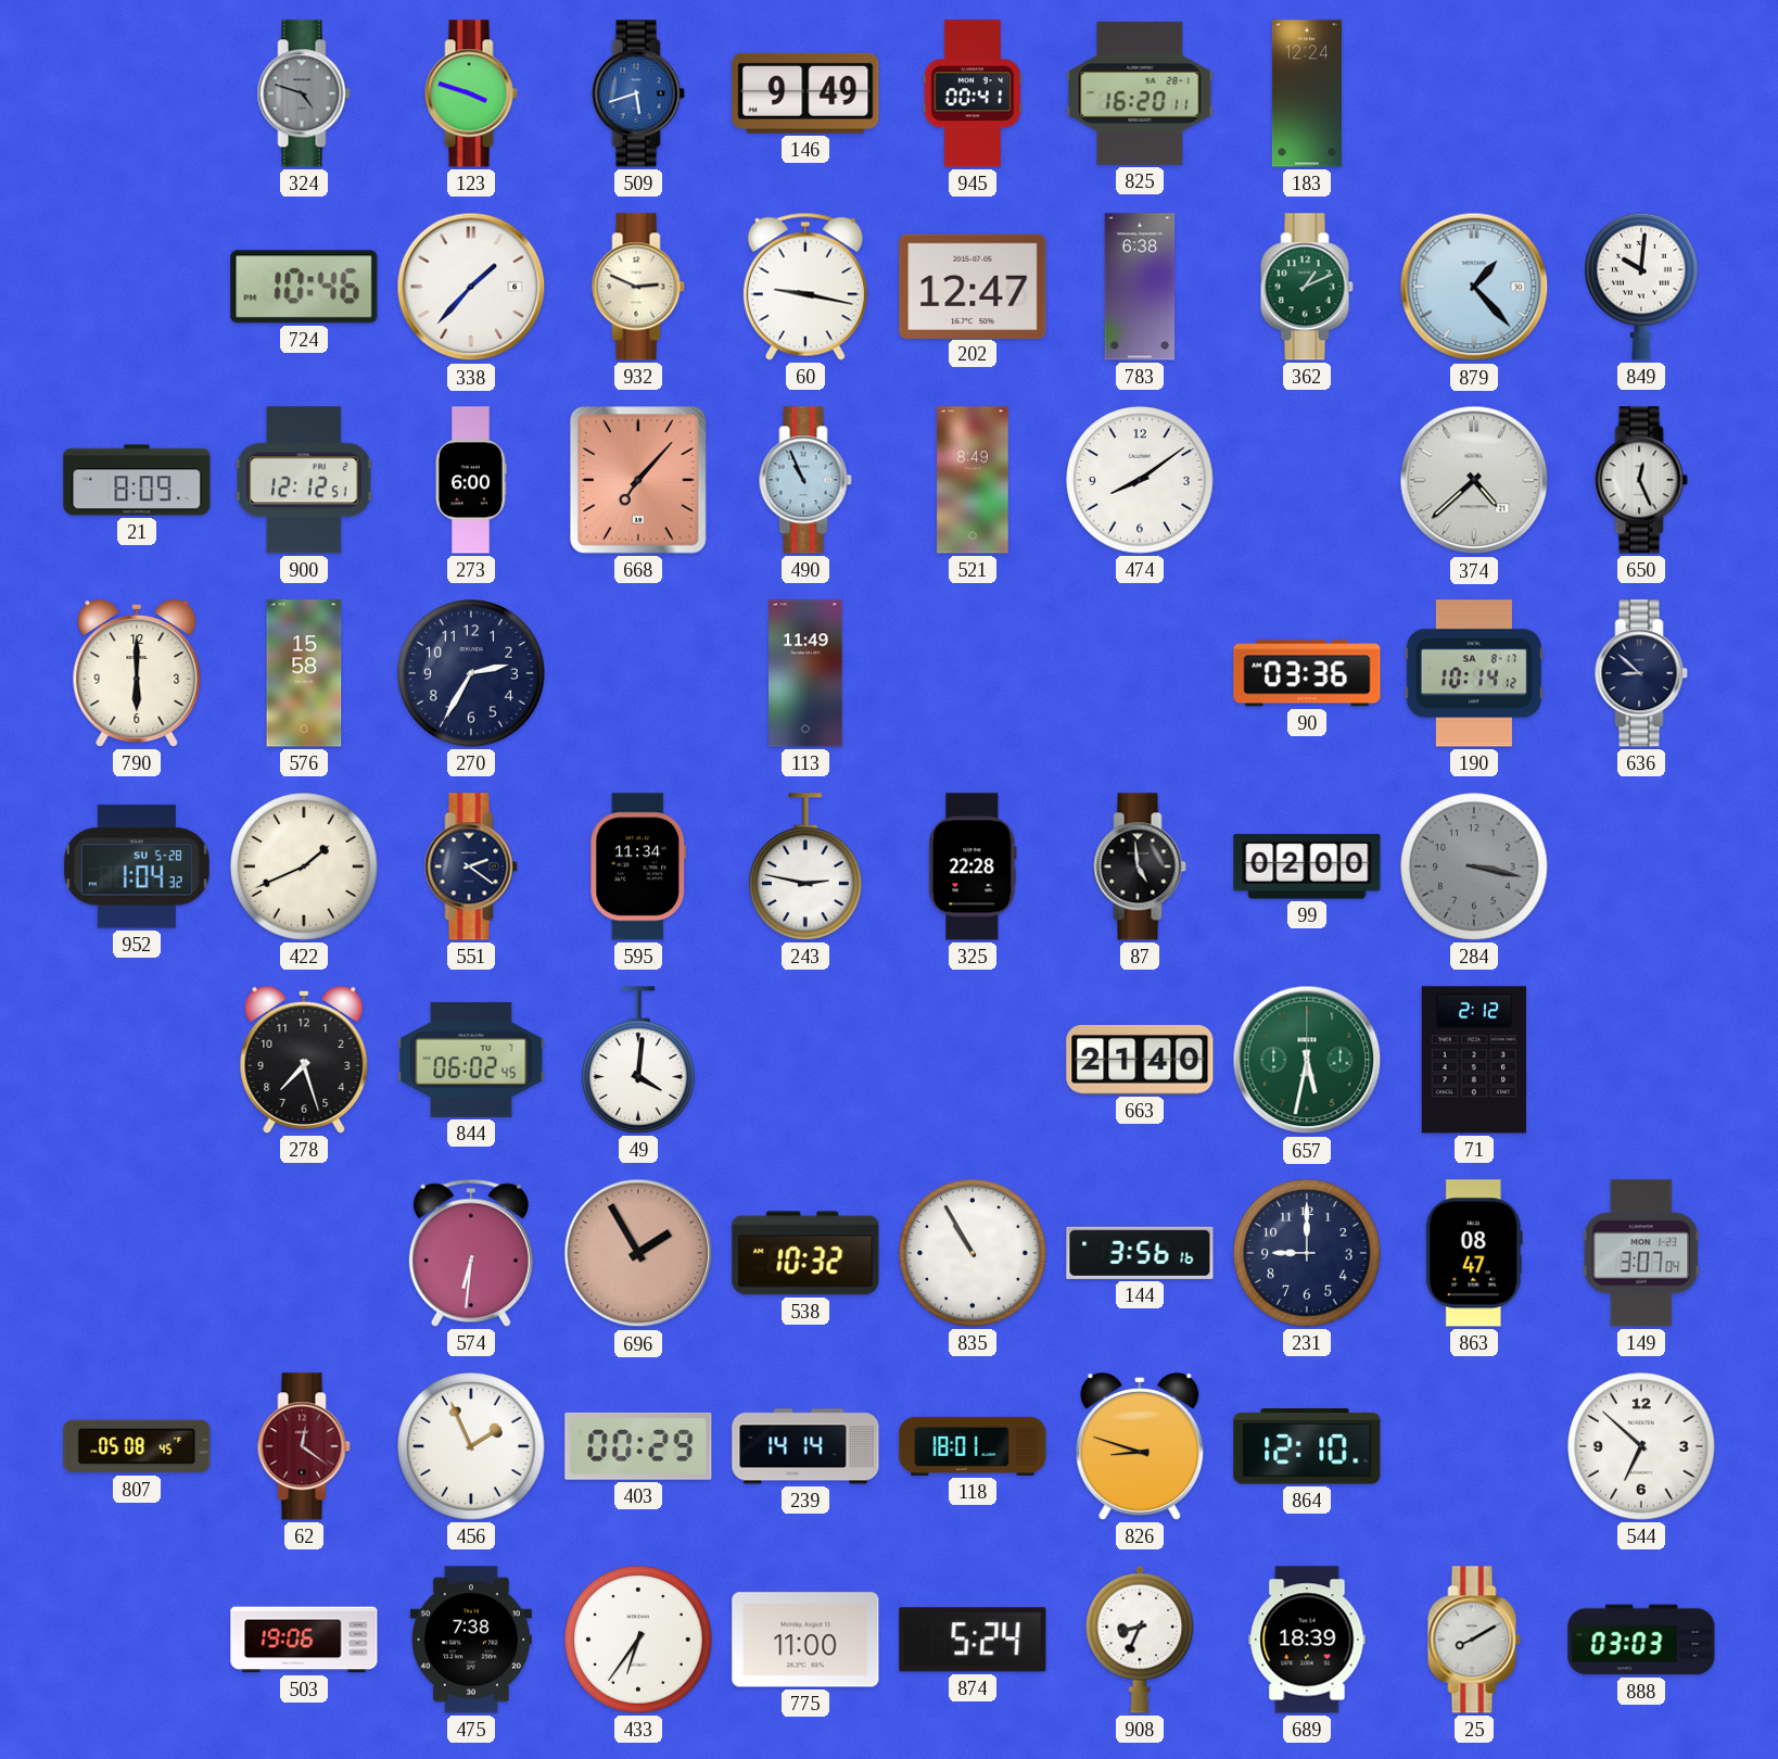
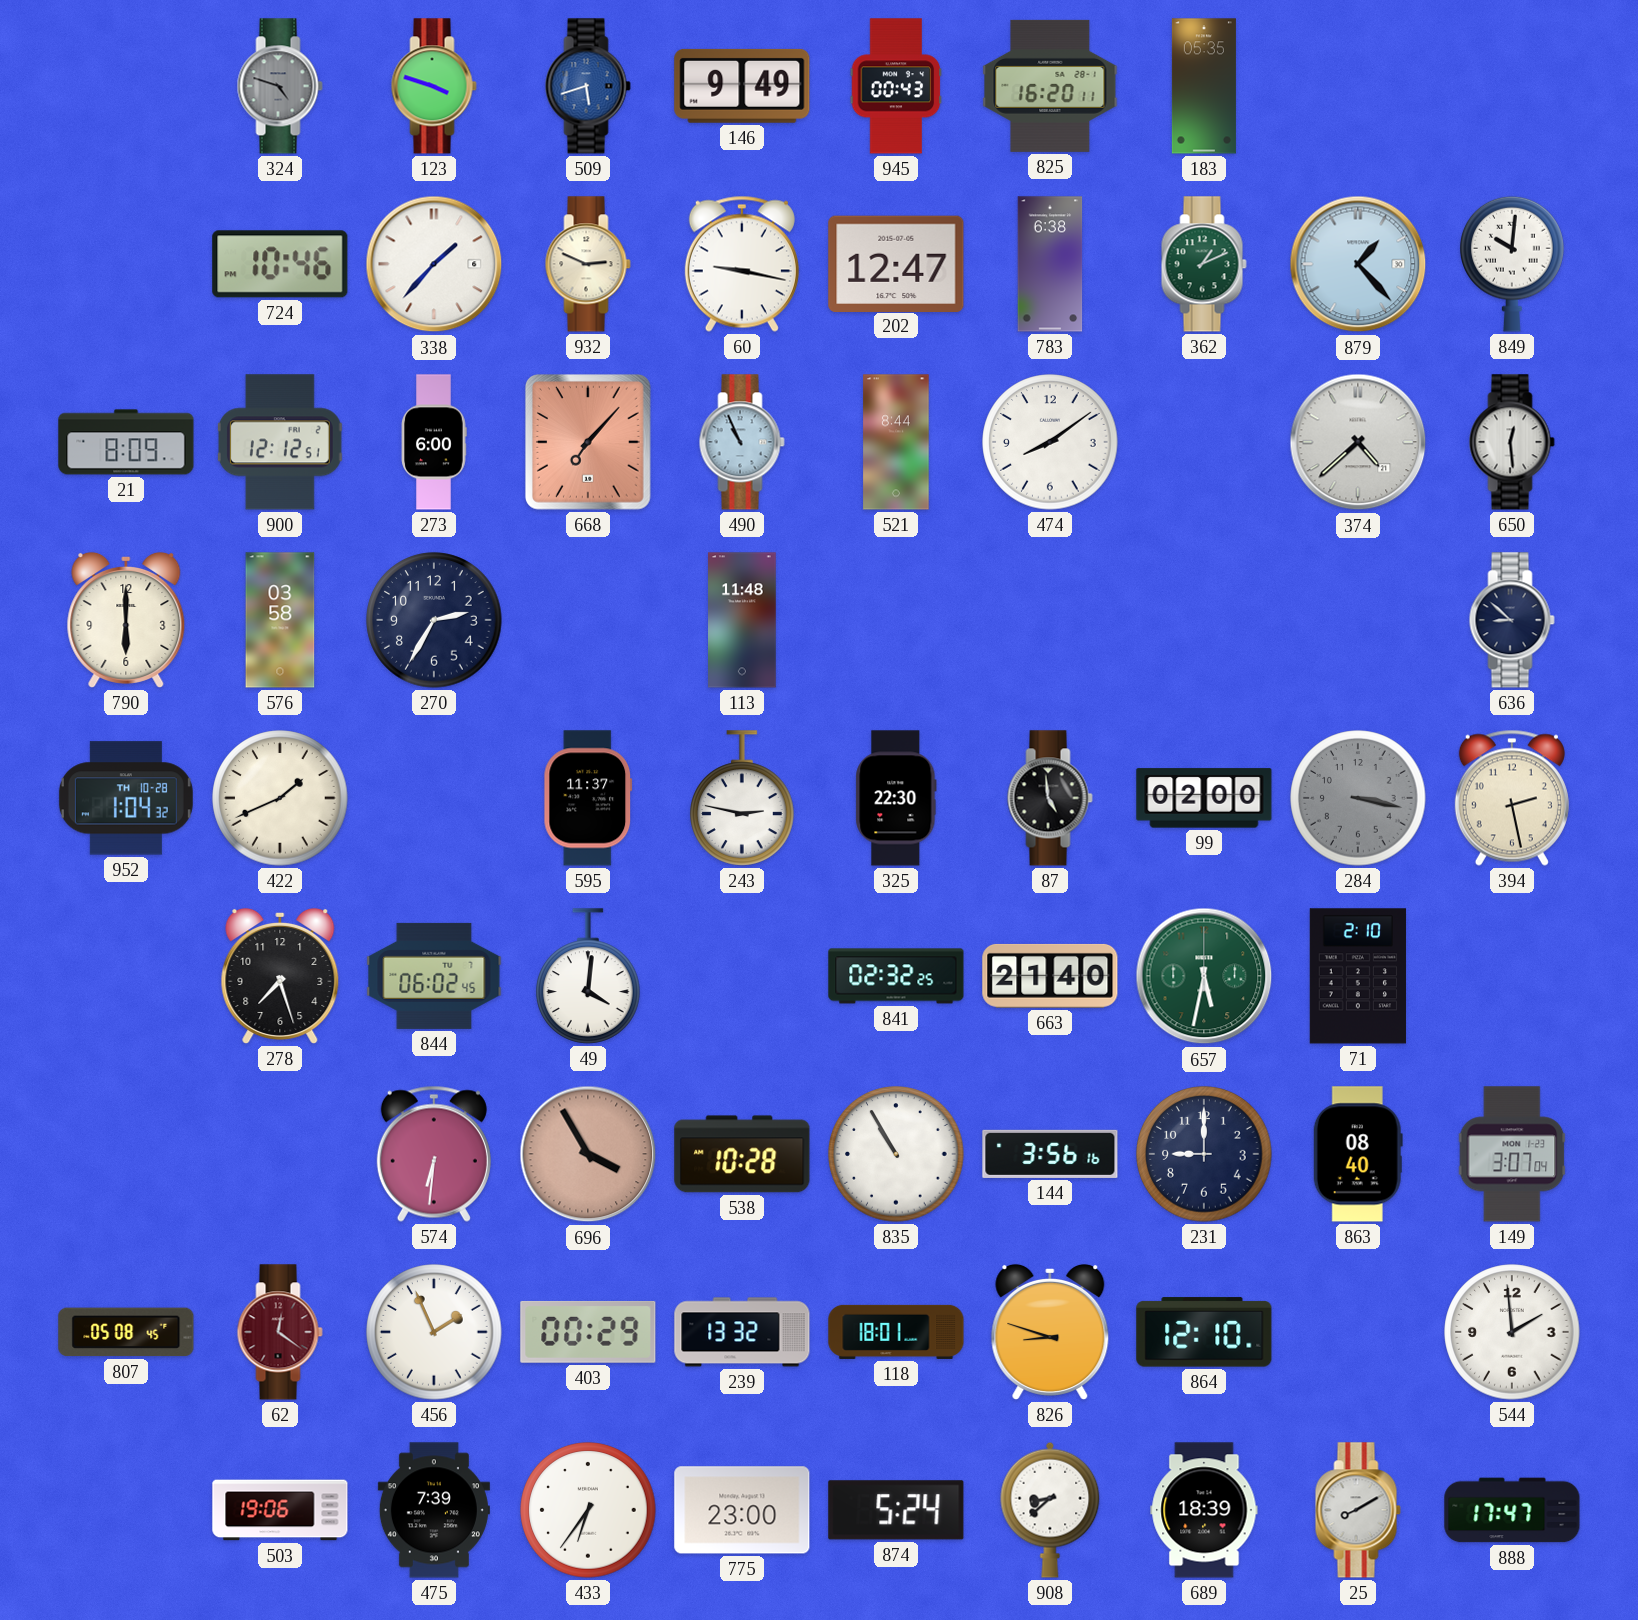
945: 00:41 -> 00:43 (896, 86)
183: 12:24 -> 05:35 (1204, 86)
521: 8:49 -> 8:44 (896, 442)
650: 12:26 -> 12:29 (1512, 442)
576: 15:58 -> 03:58 (280, 620)
113: 11:49 -> 11:48 (742, 620)
90: 03:36 -> none (1307, 673)
190: 10:14 -> none (1474, 673)
952 date: SU 5-28 -> TH 10-28 (126, 798)
551: 2:21 -> none (471, 866)
595: 11:34 -> 11:37 (588, 798)
325: 22:28 -> 22:30 (896, 798)
394: none -> 2:28 (1512, 798)
841: none -> 02:32 (896, 976)
71: 2:12 -> 2:10 (1358, 976)
696: 1:55 -> 3:55 (588, 1154)
538: 10:32 -> 10:28 (742, 1154)
863: 08:47 -> 08:40 (1358, 1154)
239: 14:14 -> 13:32 (742, 1332)
544: 6:52 -> 1:59 (1512, 1332)
475: 7:38 -> 7:39 (434, 1510)
775: 11:00 -> 23:00 (742, 1510)
908: 8:34 -> 8:38 (1050, 1510)
888: 03:03 -> 17:47 (1512, 1510)
